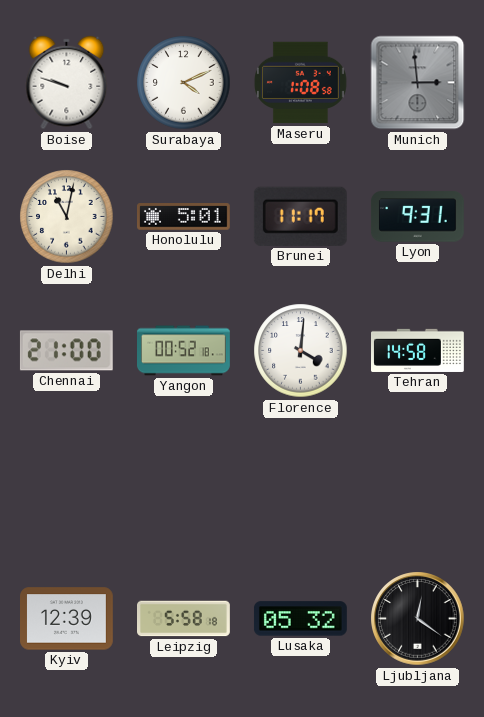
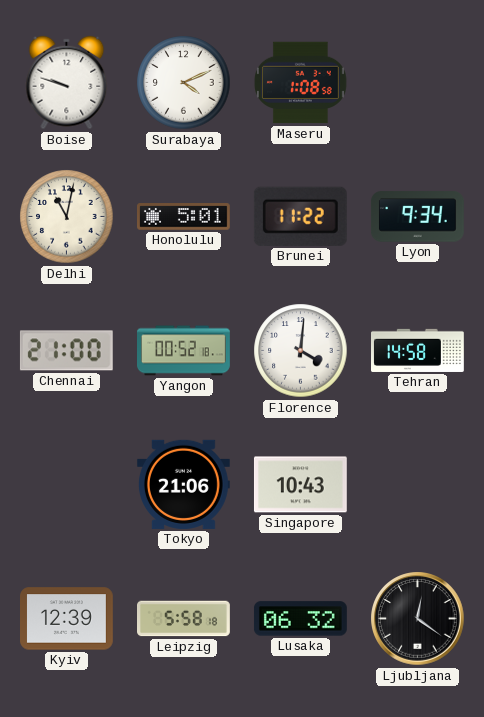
Munich: 2:59 -> none (418, 83)
Brunei: 11:17 -> 11:22 (300, 216)
Lyon: 9:31 -> 9:34 (417, 217)
Tokyo: none -> 21:06 (183, 484)
Singapore: none -> 10:43 (300, 485)
Lusaka: 05:32 -> 06:32 (300, 619)
